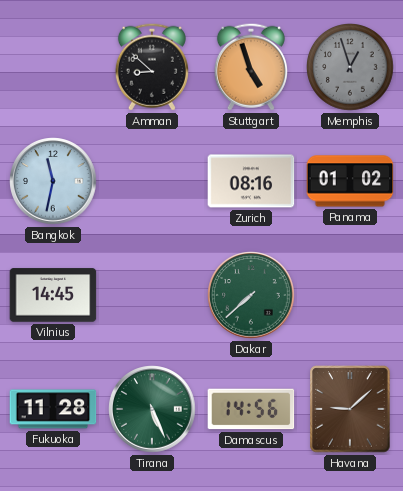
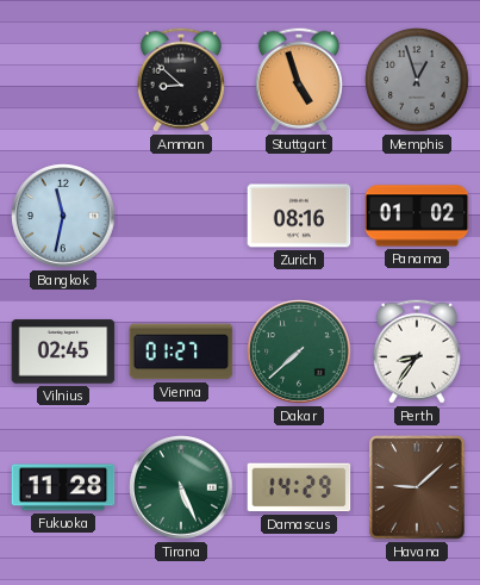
Vilnius: 14:45 -> 02:45 (63, 351)
Vienna: none -> 01:27 (181, 351)
Perth: none -> 8:36 (417, 351)
Damascus: 14:56 -> 14:29 (299, 487)
